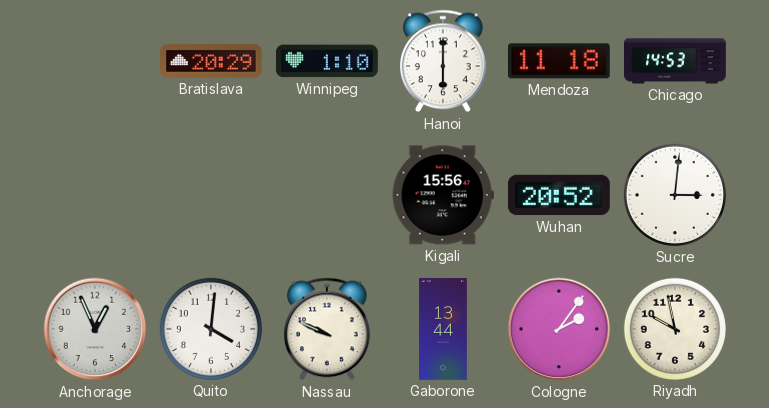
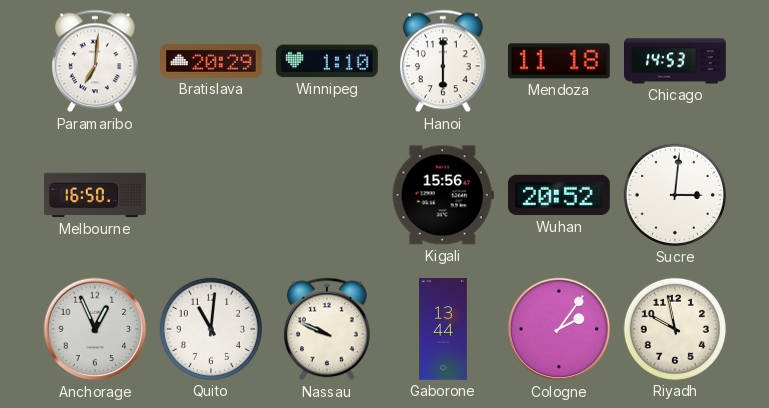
Paramaribo: none -> 7:01 (96, 61)
Melbourne: none -> 16:50 (96, 195)
Quito: 4:01 -> 11:01 (211, 329)
